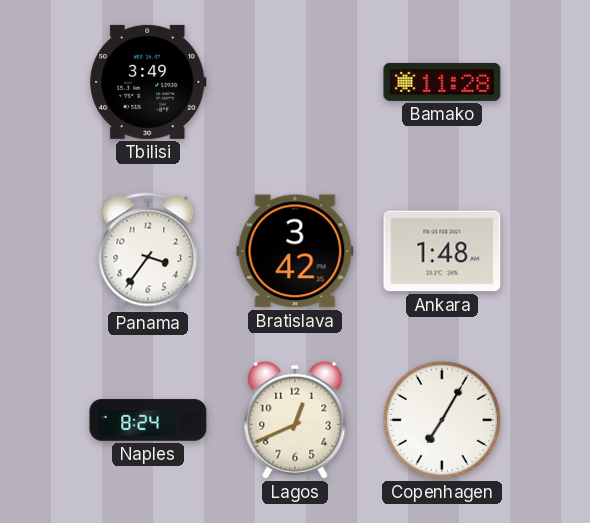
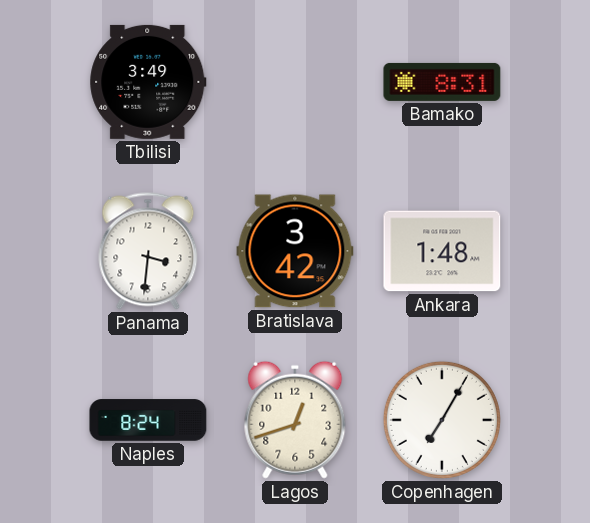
Bamako: 11:28 -> 8:31 (442, 82)
Panama: 3:36 -> 3:31 (148, 251)
Lagos: 12:41 -> 12:42 (295, 420)
